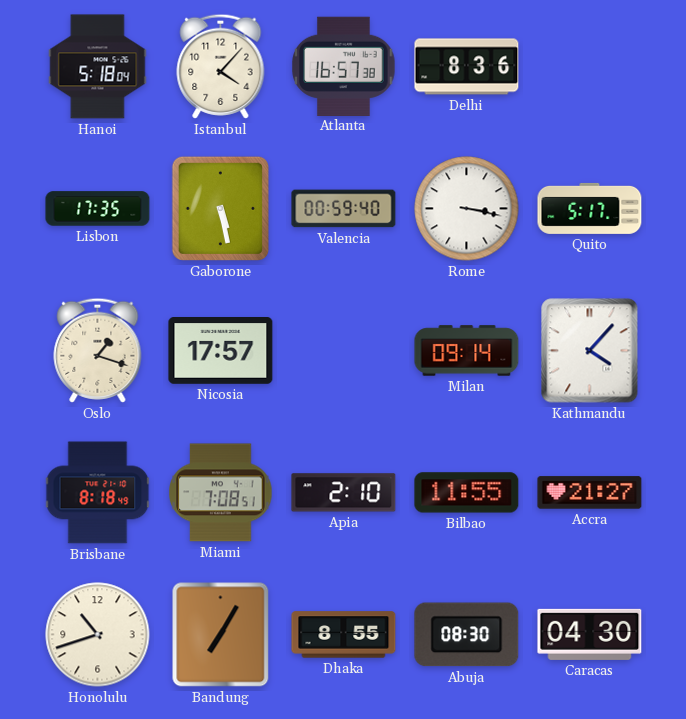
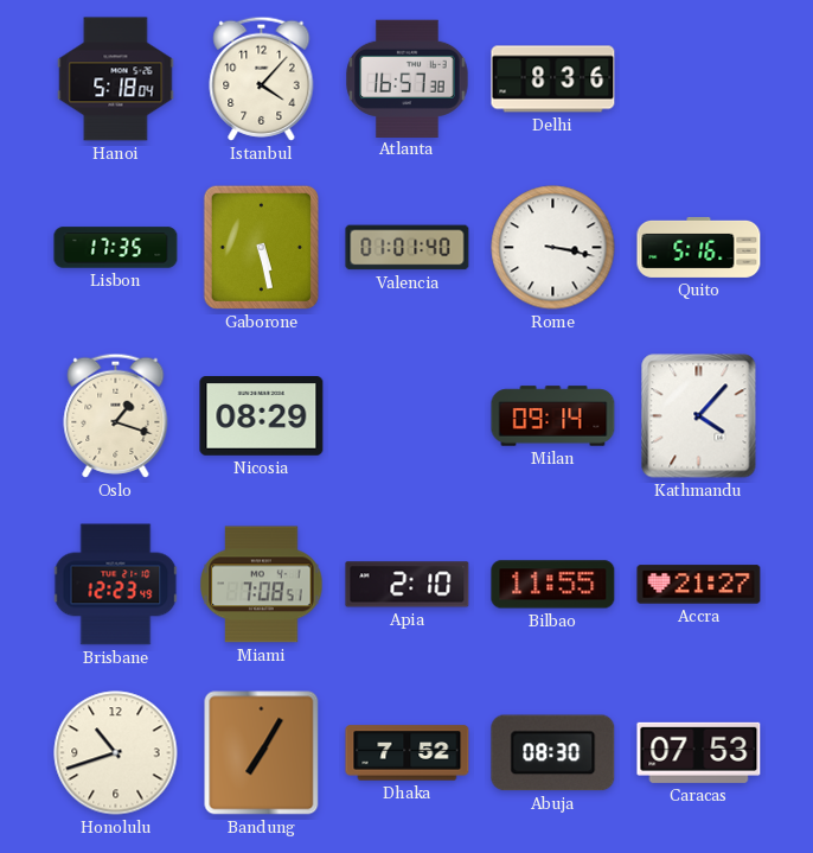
Valencia: 00:59 -> 01:01 (408, 248)
Quito: 5:17 -> 5:16 (699, 247)
Nicosia: 17:57 -> 08:29 (262, 416)
Brisbane: 8:18 -> 12:23 (116, 585)
Dhaka: 8:55 -> 7:52 (408, 753)
Caracas: 04:30 -> 07:53 (699, 752)
